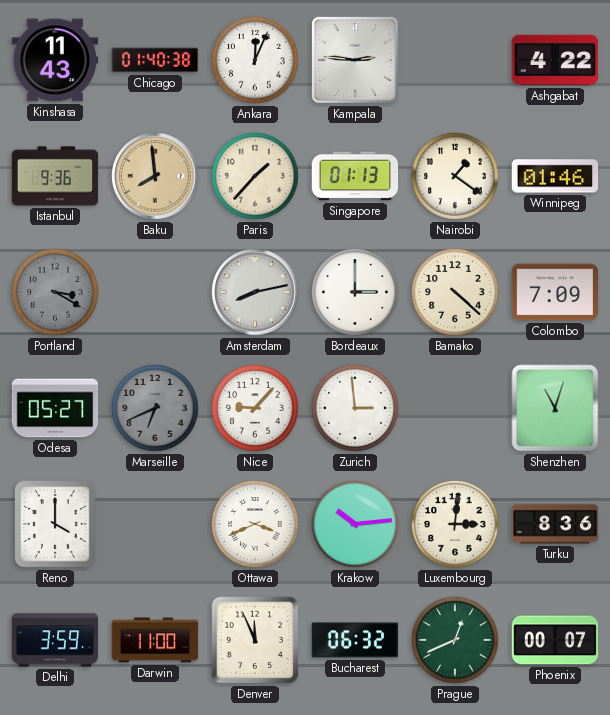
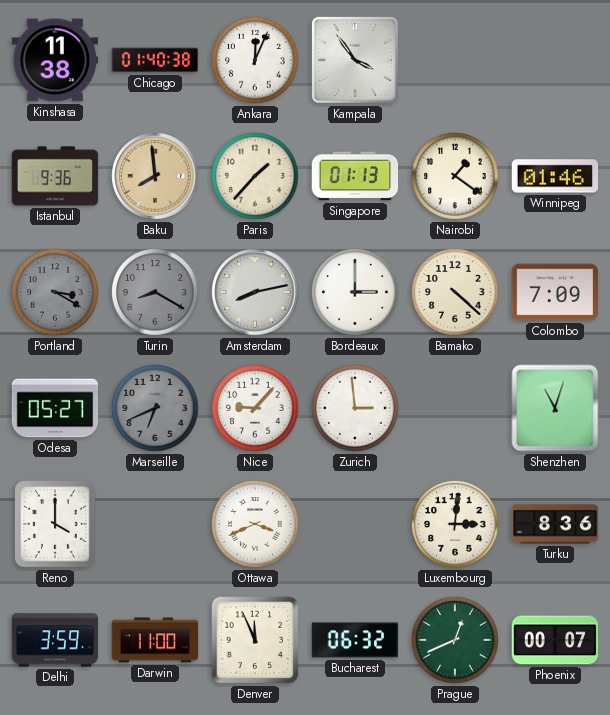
Kinshasa: 11:43 -> 11:38 (55, 60)
Kampala: 2:46 -> 3:54 (355, 60)
Ashgabat: 4:22 -> none (555, 60)
Turin: none -> 8:20 (155, 292)
Krakow: 10:14 -> none (355, 524)
